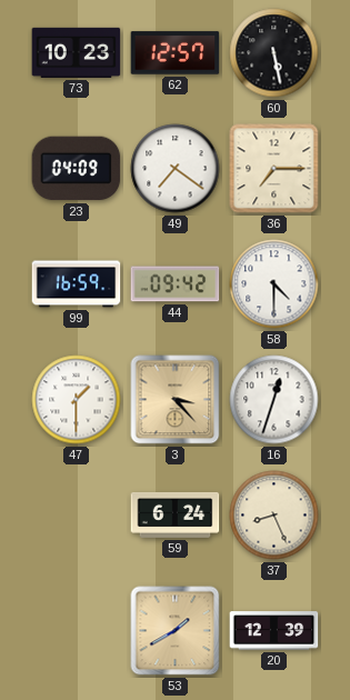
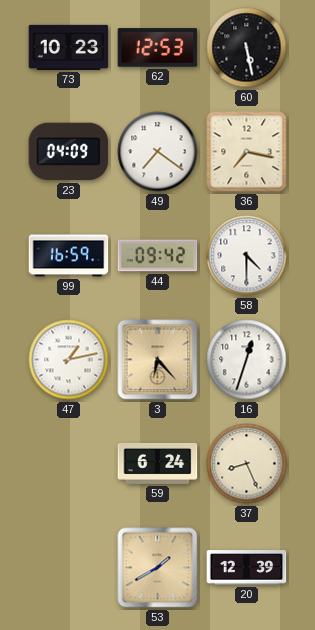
62: 12:57 -> 12:53 (158, 48)
36: 7:15 -> 7:17 (247, 152)
47: 1:30 -> 1:13 (69, 360)
3: 3:23 -> 6:23 (158, 360)
